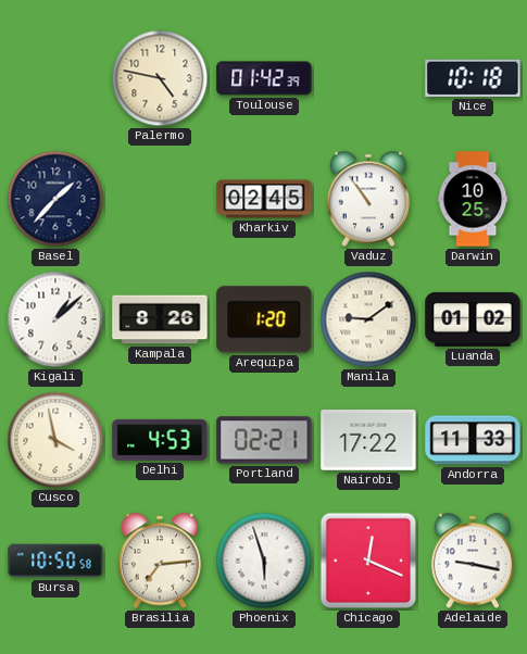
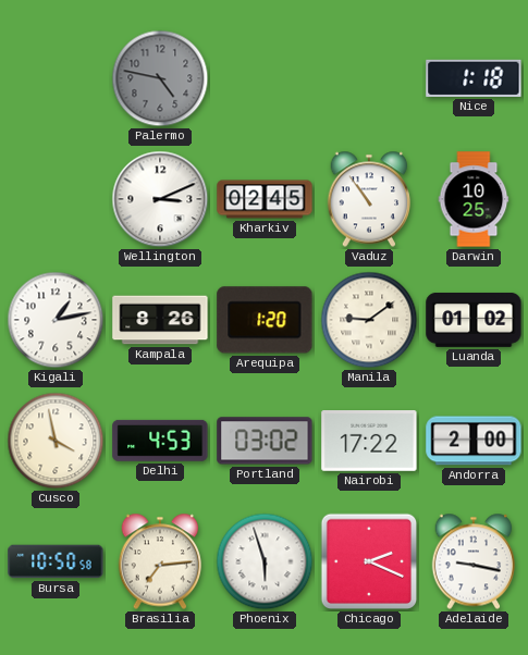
Palermo dial: cream -> grey (160, 78)
Toulouse: 01:42 -> none (264, 78)
Nice: 10:18 -> 1:18 (474, 78)
Basel: 1:37 -> none (55, 199)
Wellington: none -> 3:11 (160, 199)
Kigali: 1:08 -> 1:13 (56, 320)
Portland: 02:21 -> 03:02 (265, 441)
Andorra: 11:33 -> 2:00 (474, 441)
Chicago: 12:19 -> 2:19 (369, 561)
